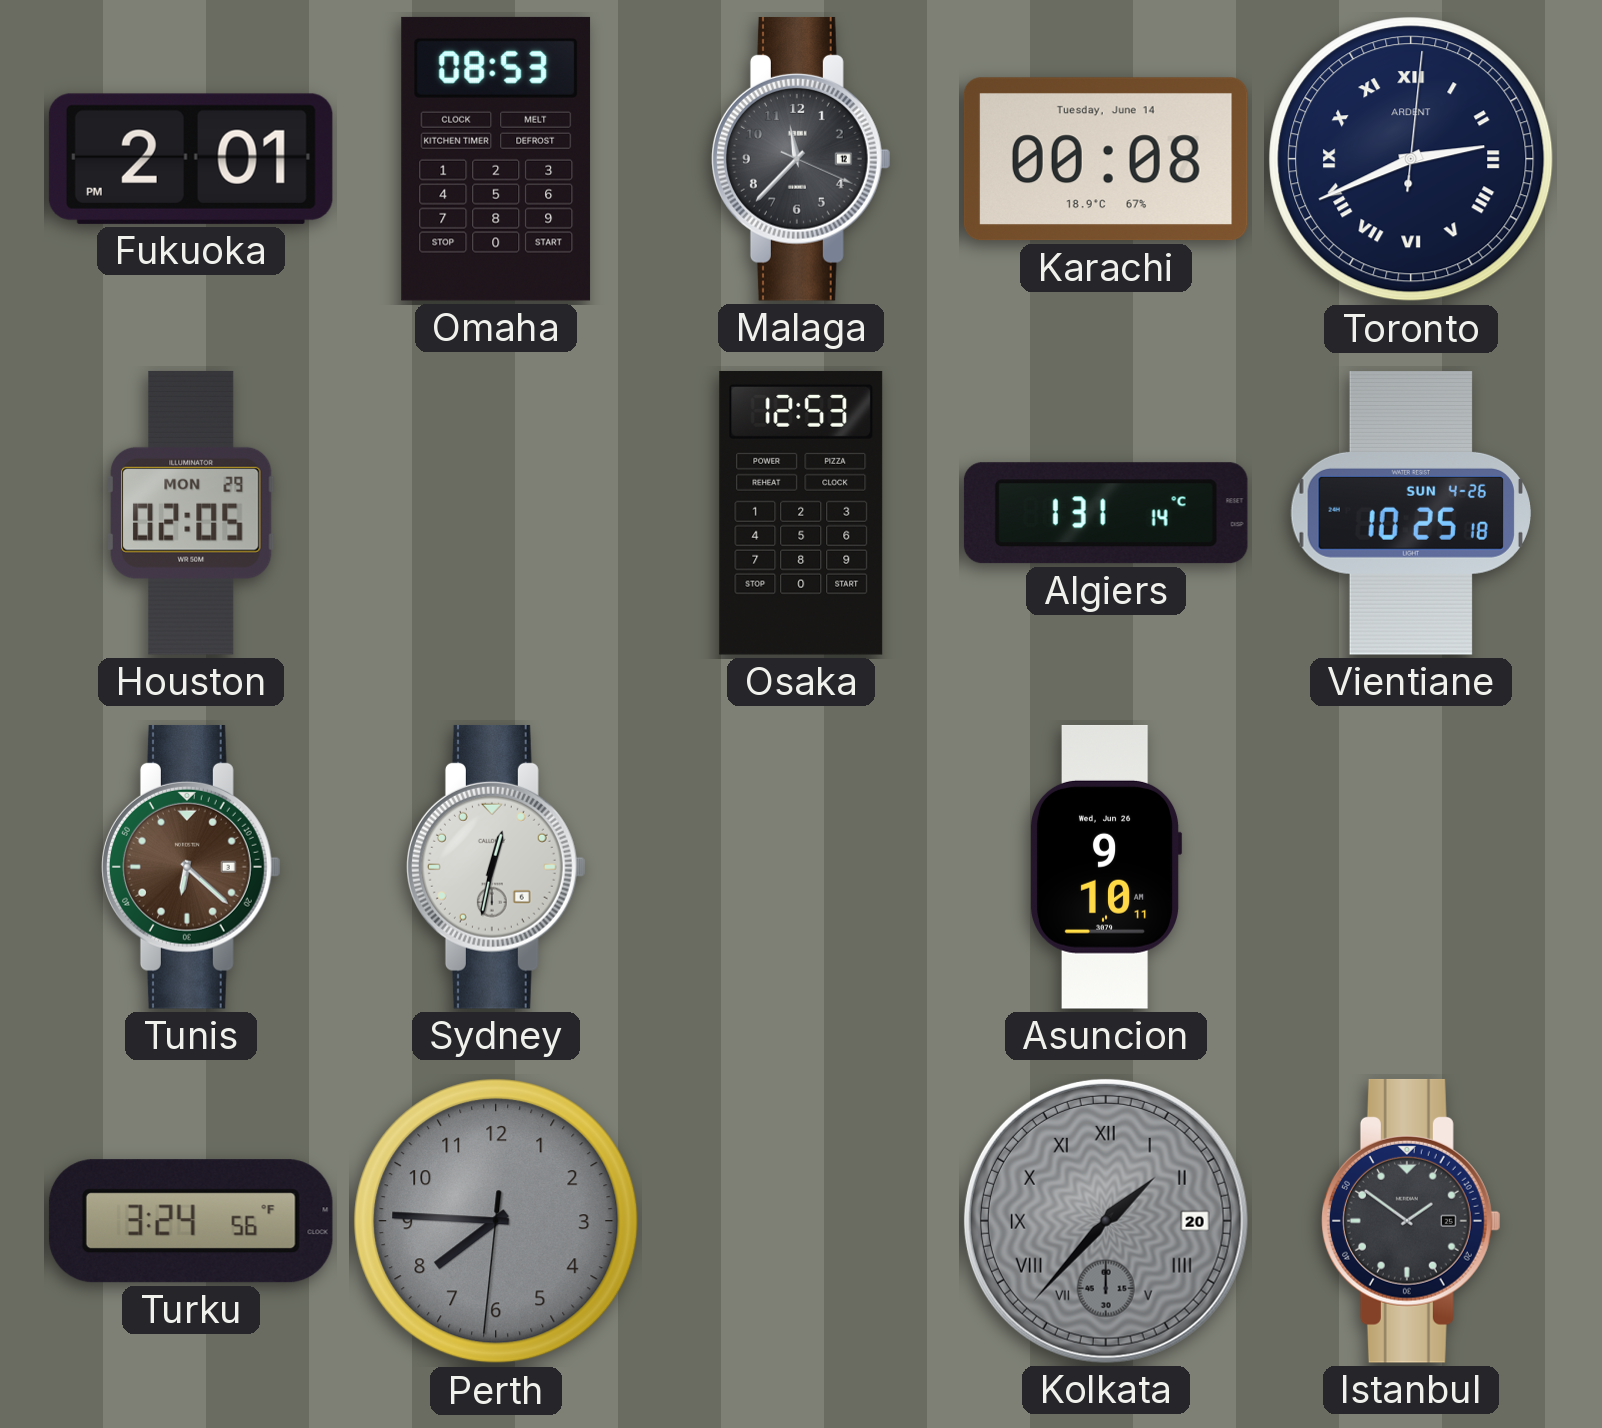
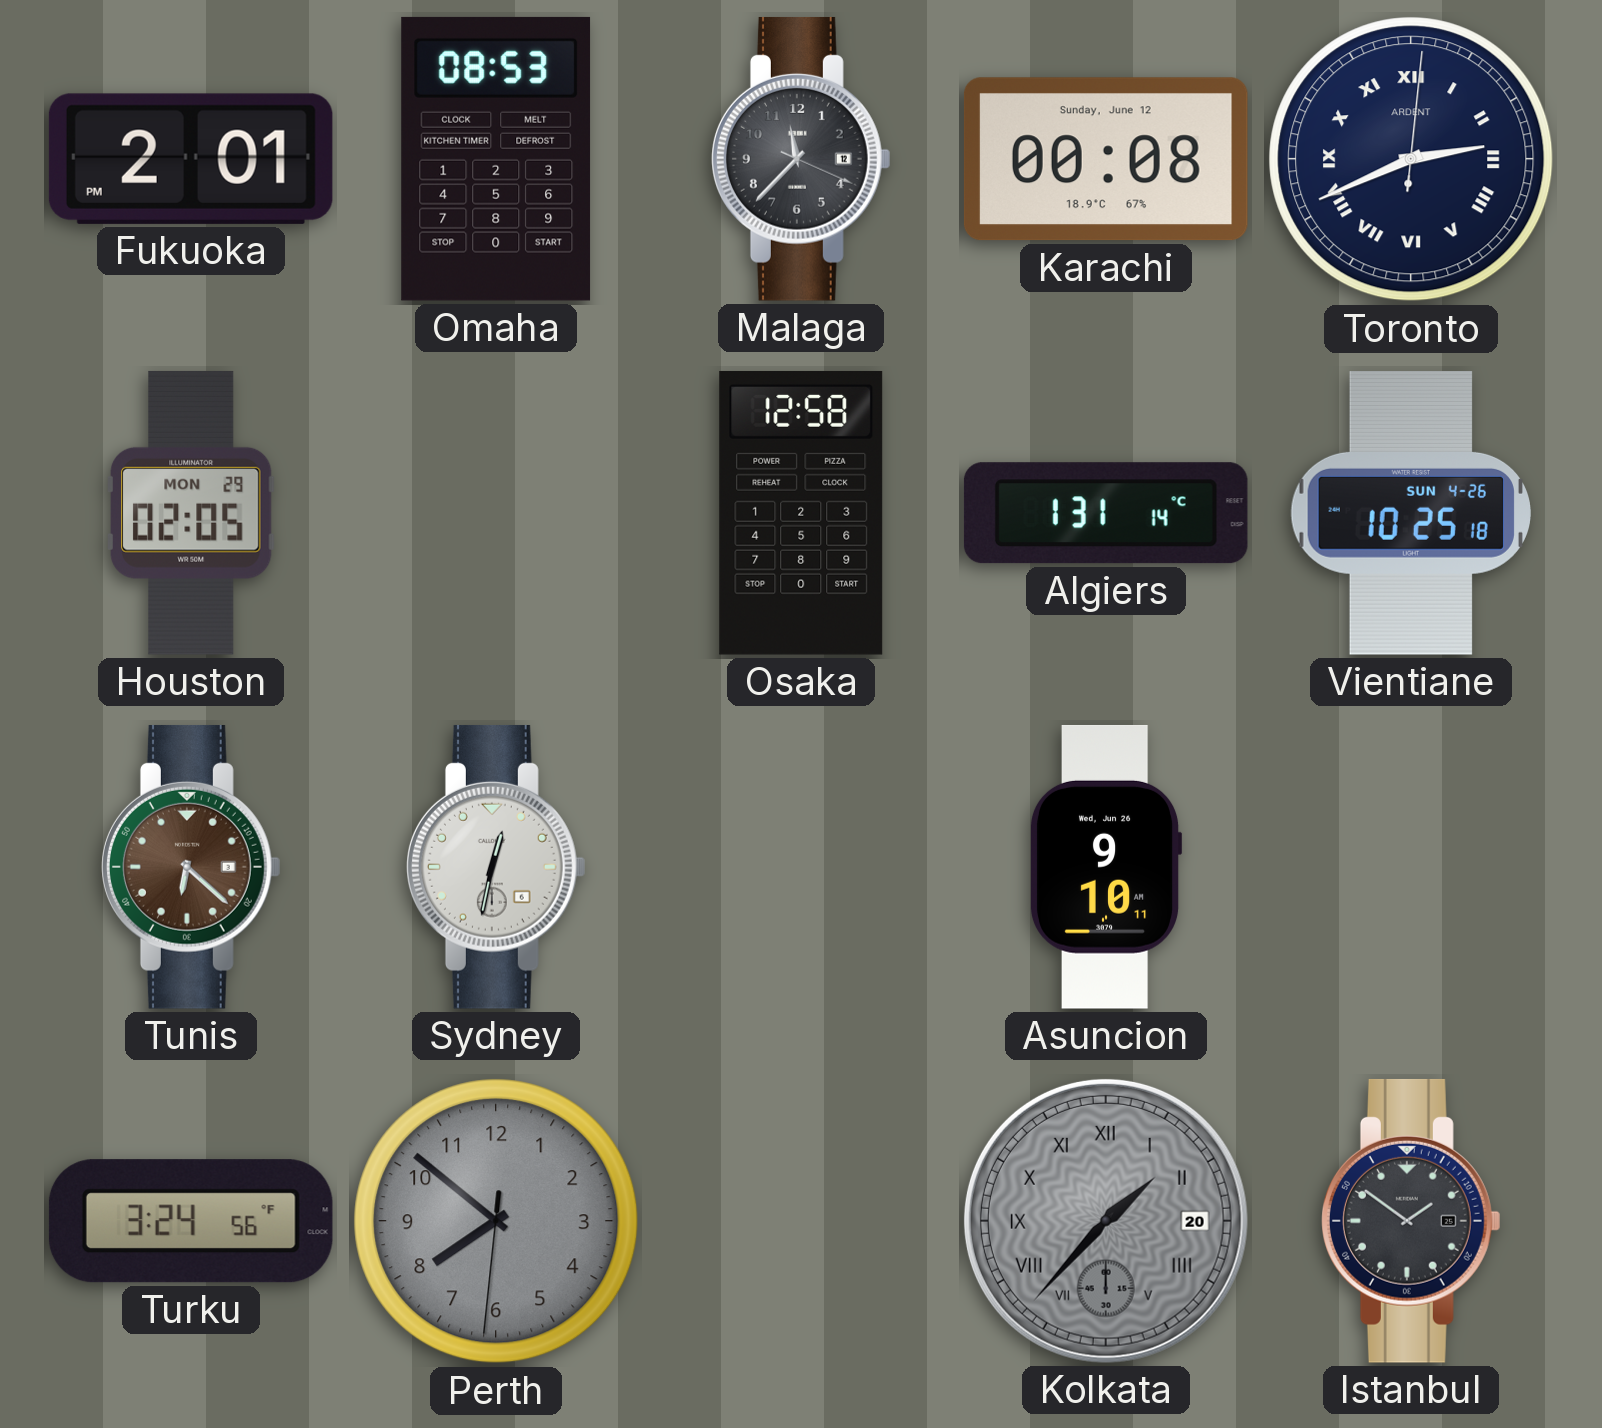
Karachi date: Tuesday, June 14 -> Sunday, June 12 (1106, 159)
Osaka: 12:53 -> 12:58 (801, 513)
Perth: 7:45 -> 7:51 (496, 1221)
